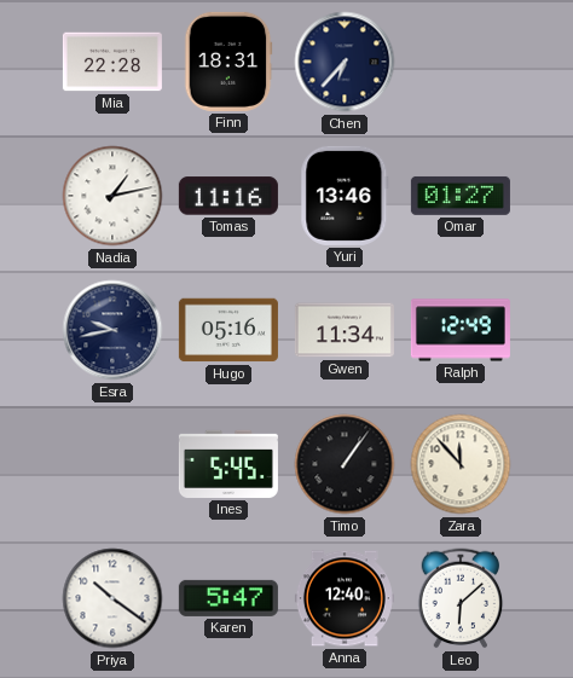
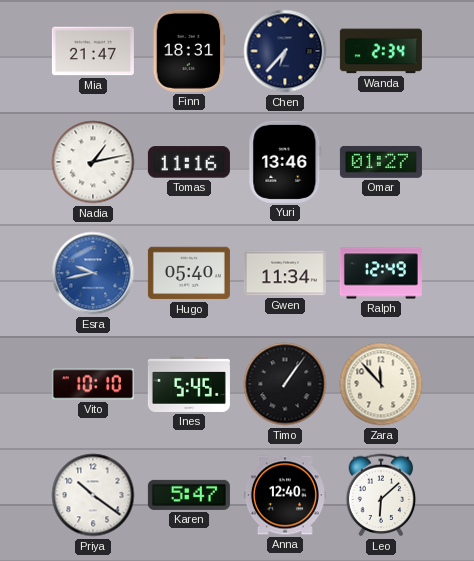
Mia: 22:28 -> 21:47 (93, 51)
Wanda: none -> 2:34 (381, 51)
Esra dial: navy -> blue (93, 273)
Hugo: 05:16 -> 05:40 (189, 273)
Vito: none -> 10:10 (93, 384)
